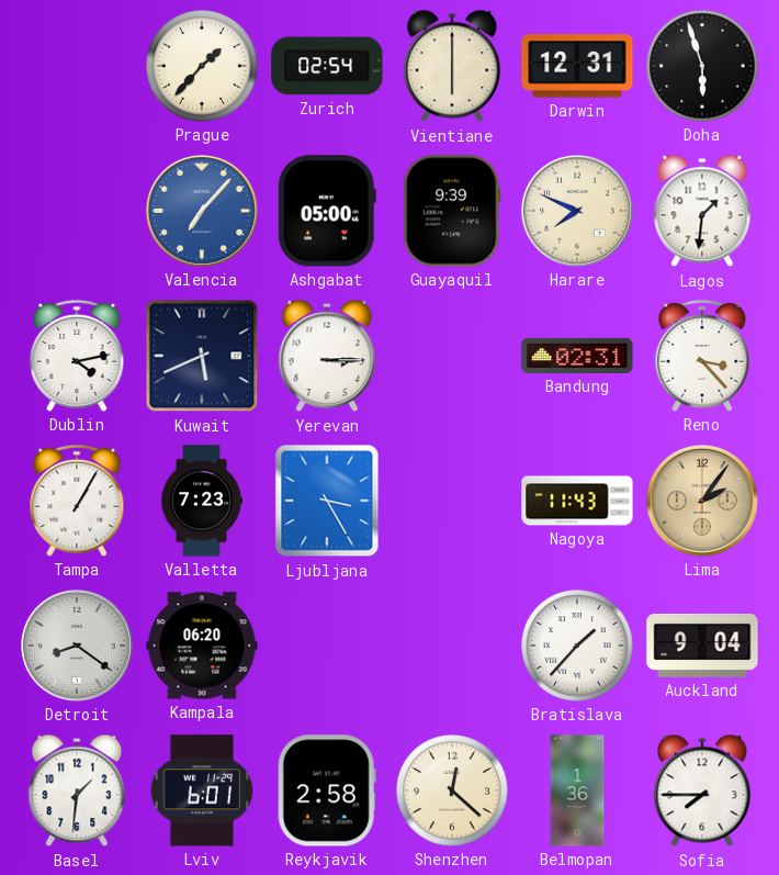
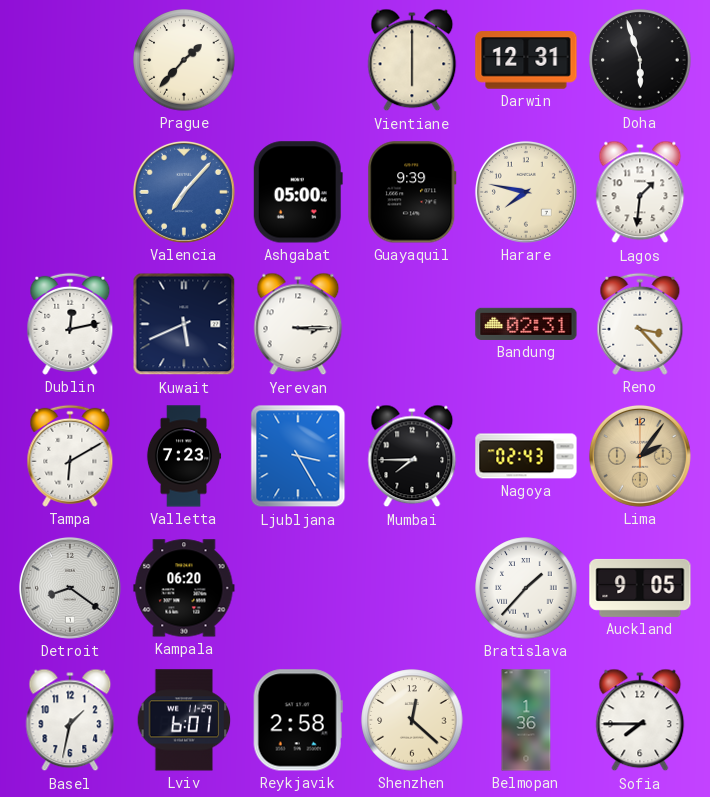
Zurich: 02:54 -> none (327, 66)
Harare: 7:49 -> 7:47 (526, 192)
Dublin: 4:13 -> 12:13 (70, 324)
Tampa: 1:05 -> 6:10 (70, 456)
Mumbai: none -> 7:45 (412, 456)
Nagoya: 11:43 -> 02:43 (526, 456)
Auckland: 9:04 -> 9:05 (640, 588)
Basel: 1:31 -> 1:32 (70, 720)
